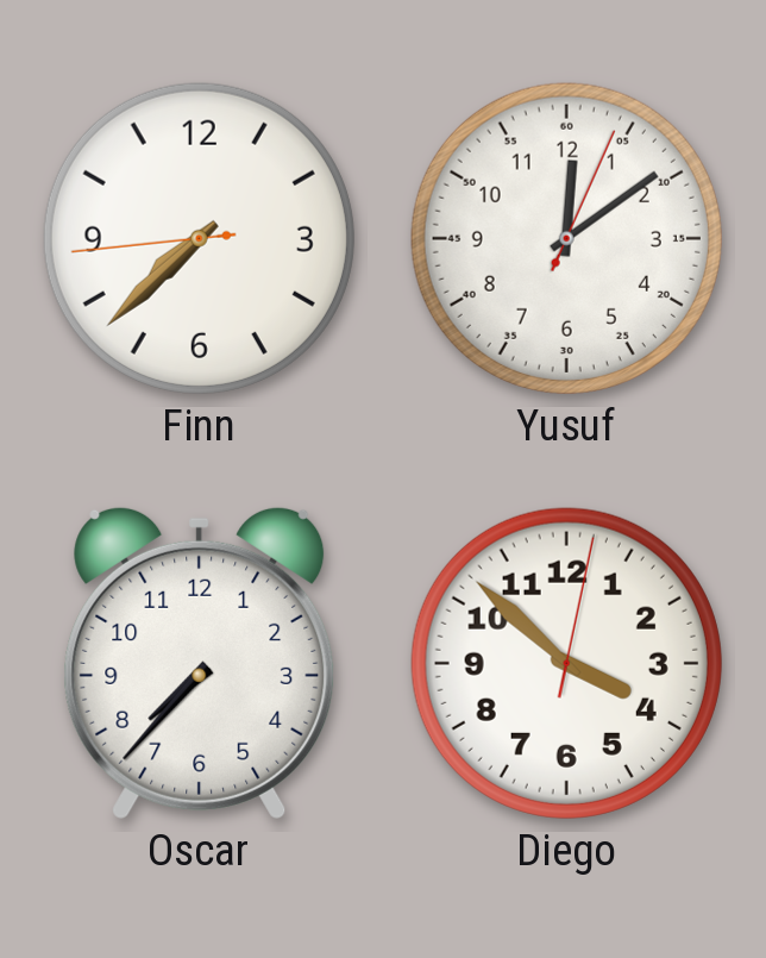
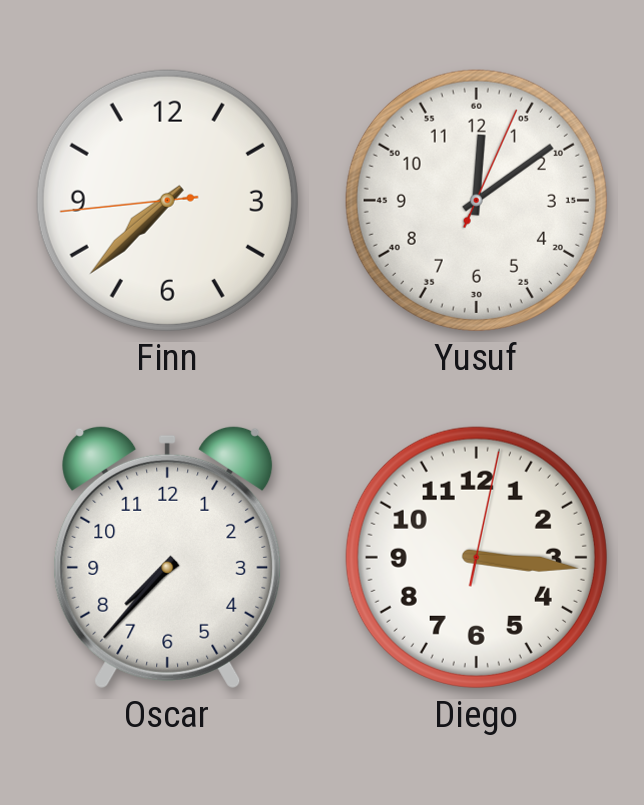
Diego: 3:52 -> 3:16 (476, 557)
